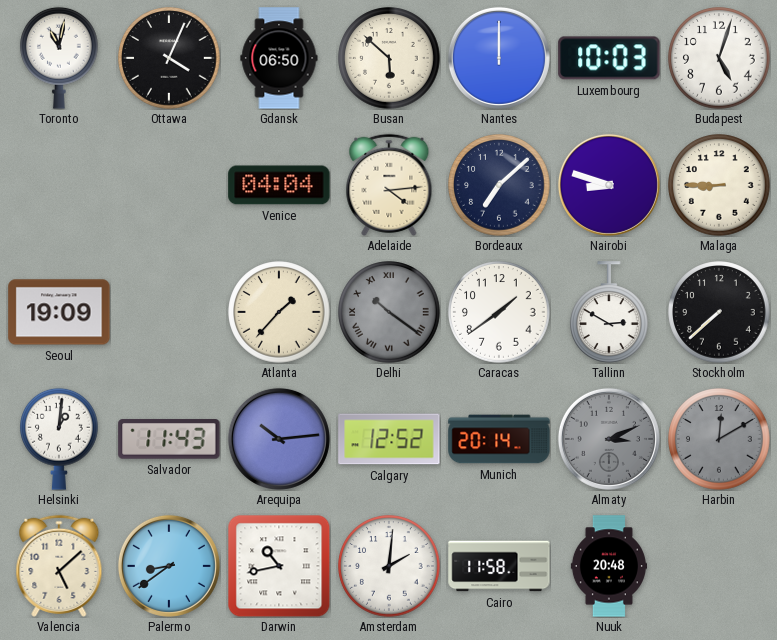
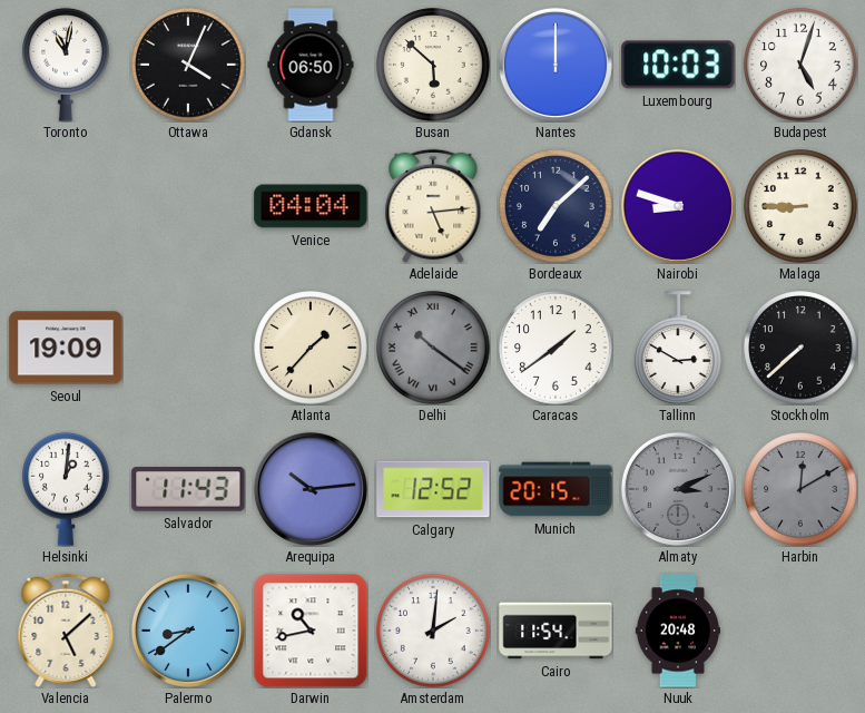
Adelaide: 4:14 -> 5:14 (433, 206)
Munich: 20:14 -> 20:15 (556, 489)
Cairo: 11:58 -> 11:54 (556, 631)
